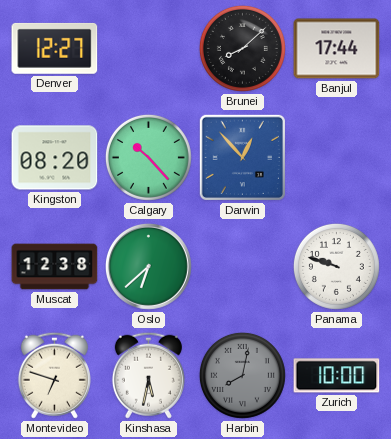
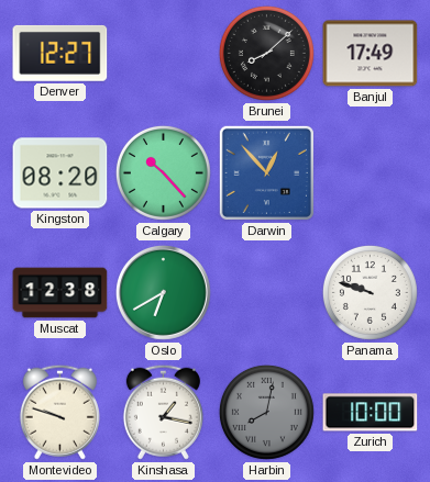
Banjul: 17:44 -> 17:49 (371, 54)
Oslo: 6:38 -> 6:40 (163, 292)
Montevideo: 6:48 -> 9:48 (59, 412)
Kinshasa: 5:32 -> 1:17 (163, 412)
